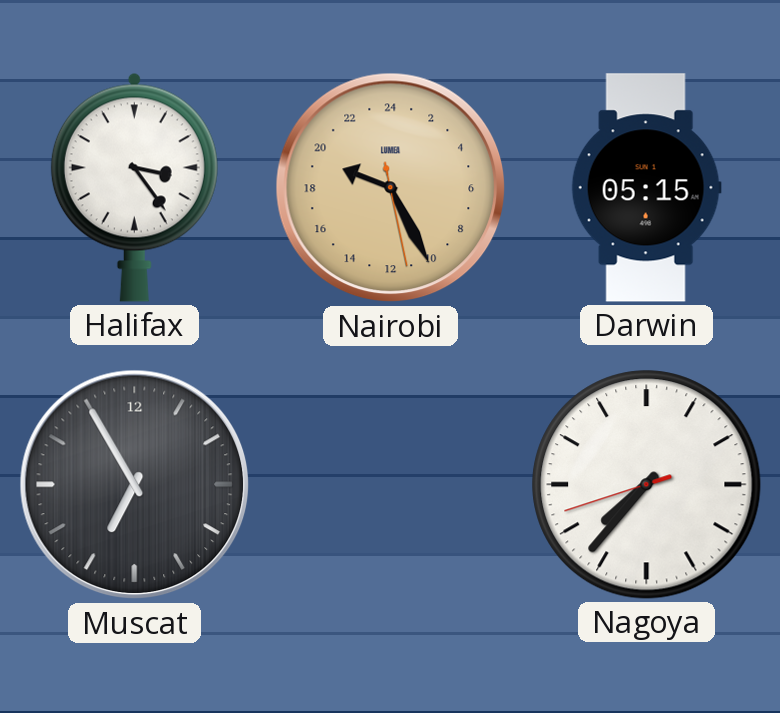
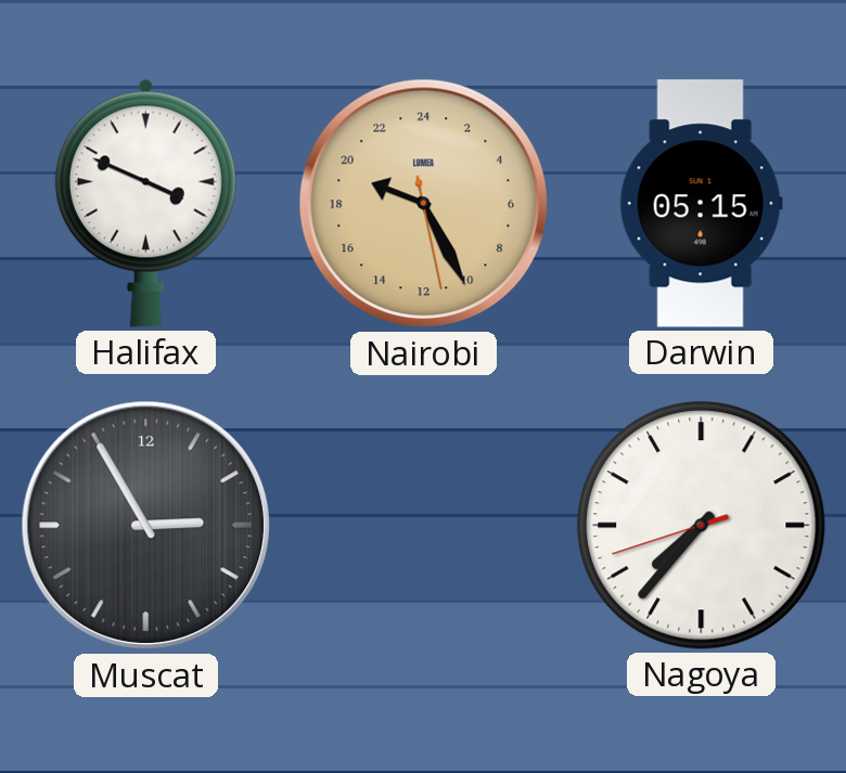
Halifax: 3:24 -> 3:49 (145, 203)
Muscat: 6:55 -> 2:55 (146, 526)
